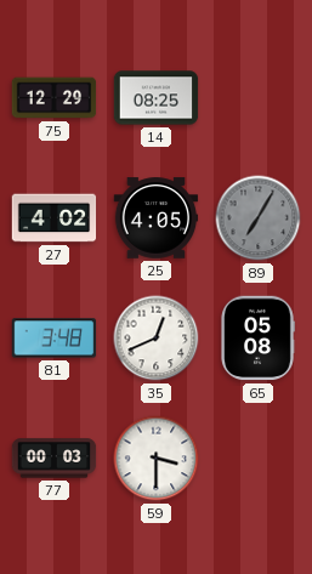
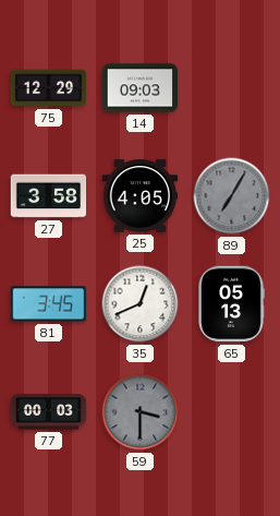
14: 08:25 -> 09:03 (141, 88)
27: 4:02 -> 3:58 (49, 196)
81: 3:48 -> 3:45 (49, 304)
65: 05:08 -> 05:13 (231, 304)
59 dial: white -> grey (141, 412)
